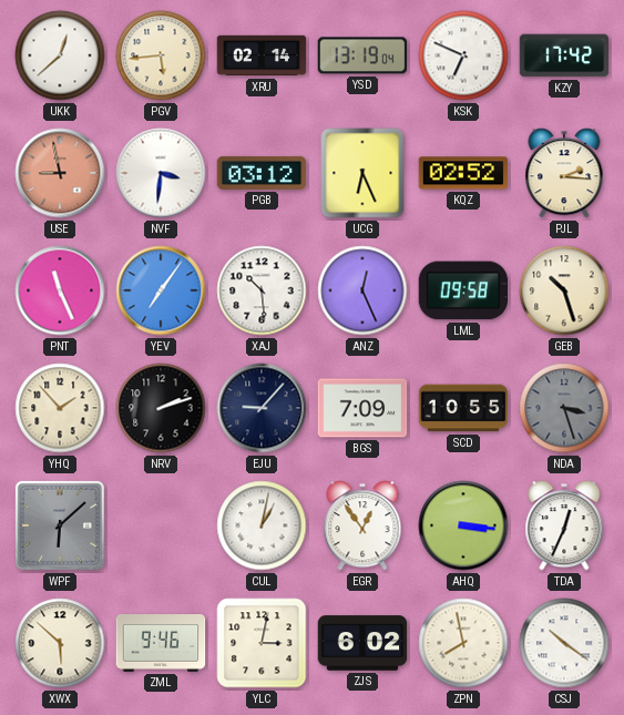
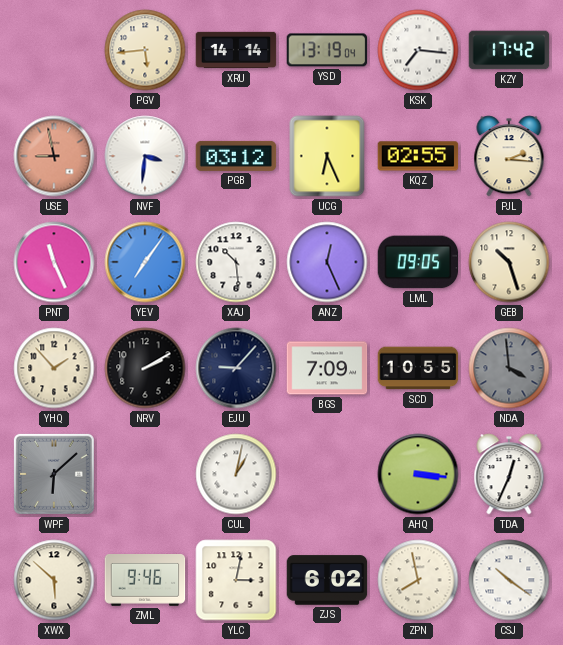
UKK: 12:38 -> none (60, 55)
XRU: 02:14 -> 14:14 (236, 50)
KSK: 6:49 -> 7:16 (418, 50)
KQZ: 02:52 -> 02:55 (418, 156)
LML: 09:58 -> 09:05 (418, 262)
NRV: 2:12 -> 2:10 (145, 368)
NDA: 3:27 -> 3:59 (509, 368)
EGR: 12:54 -> none (362, 525)
